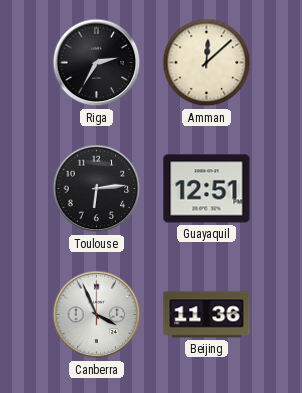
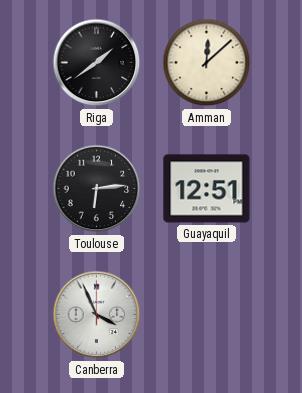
Riga: 2:35 -> 1:39 (97, 63)
Beijing: 11:36 -> none (207, 315)
